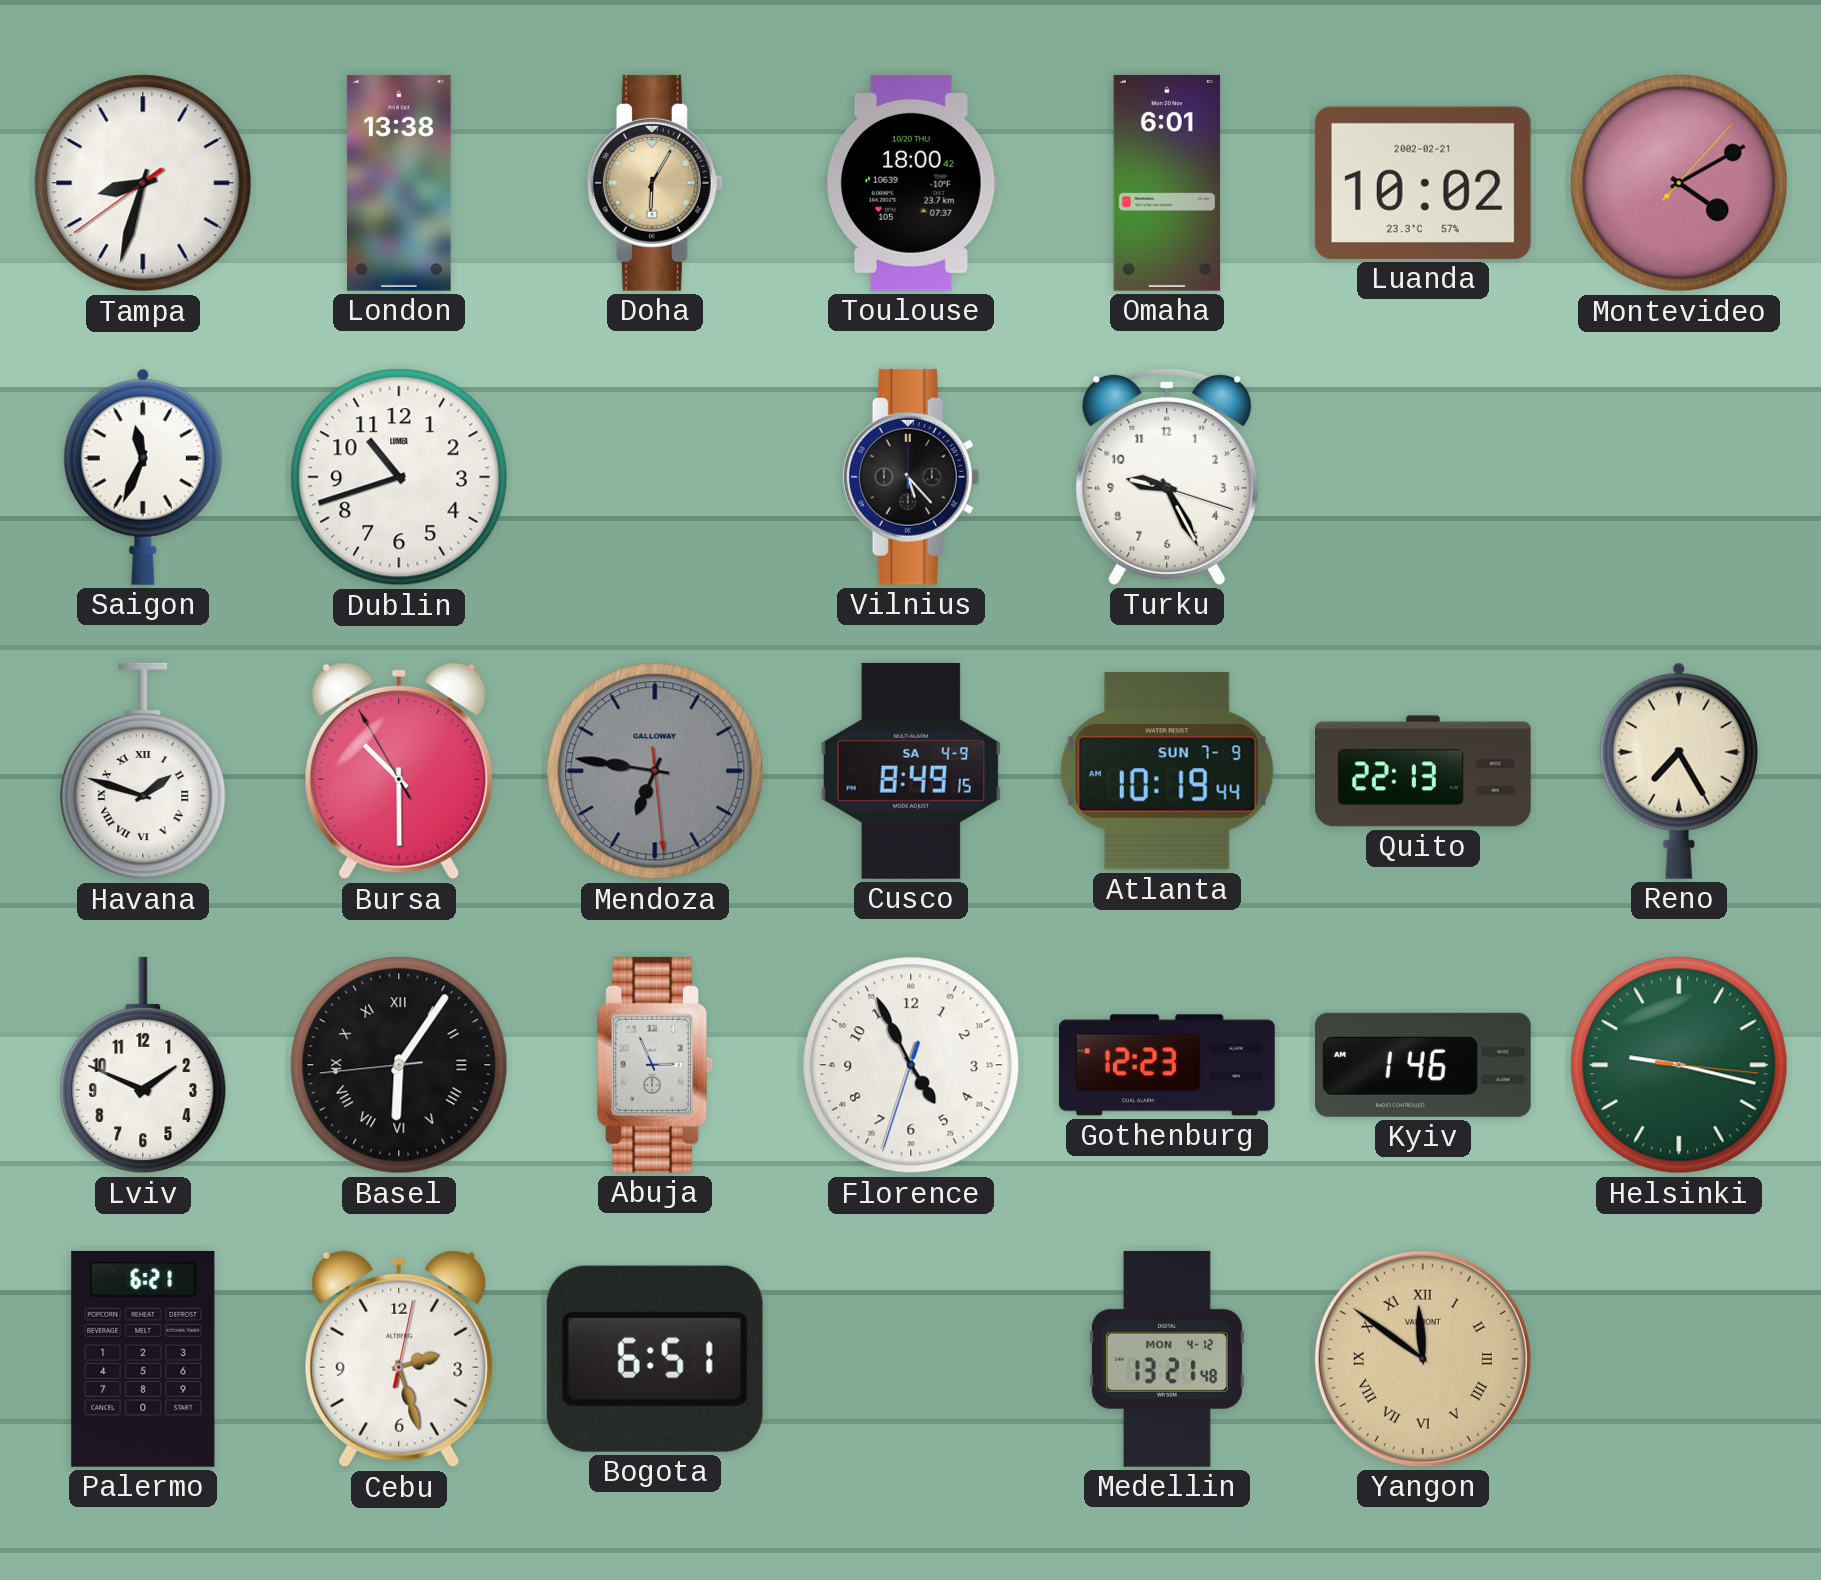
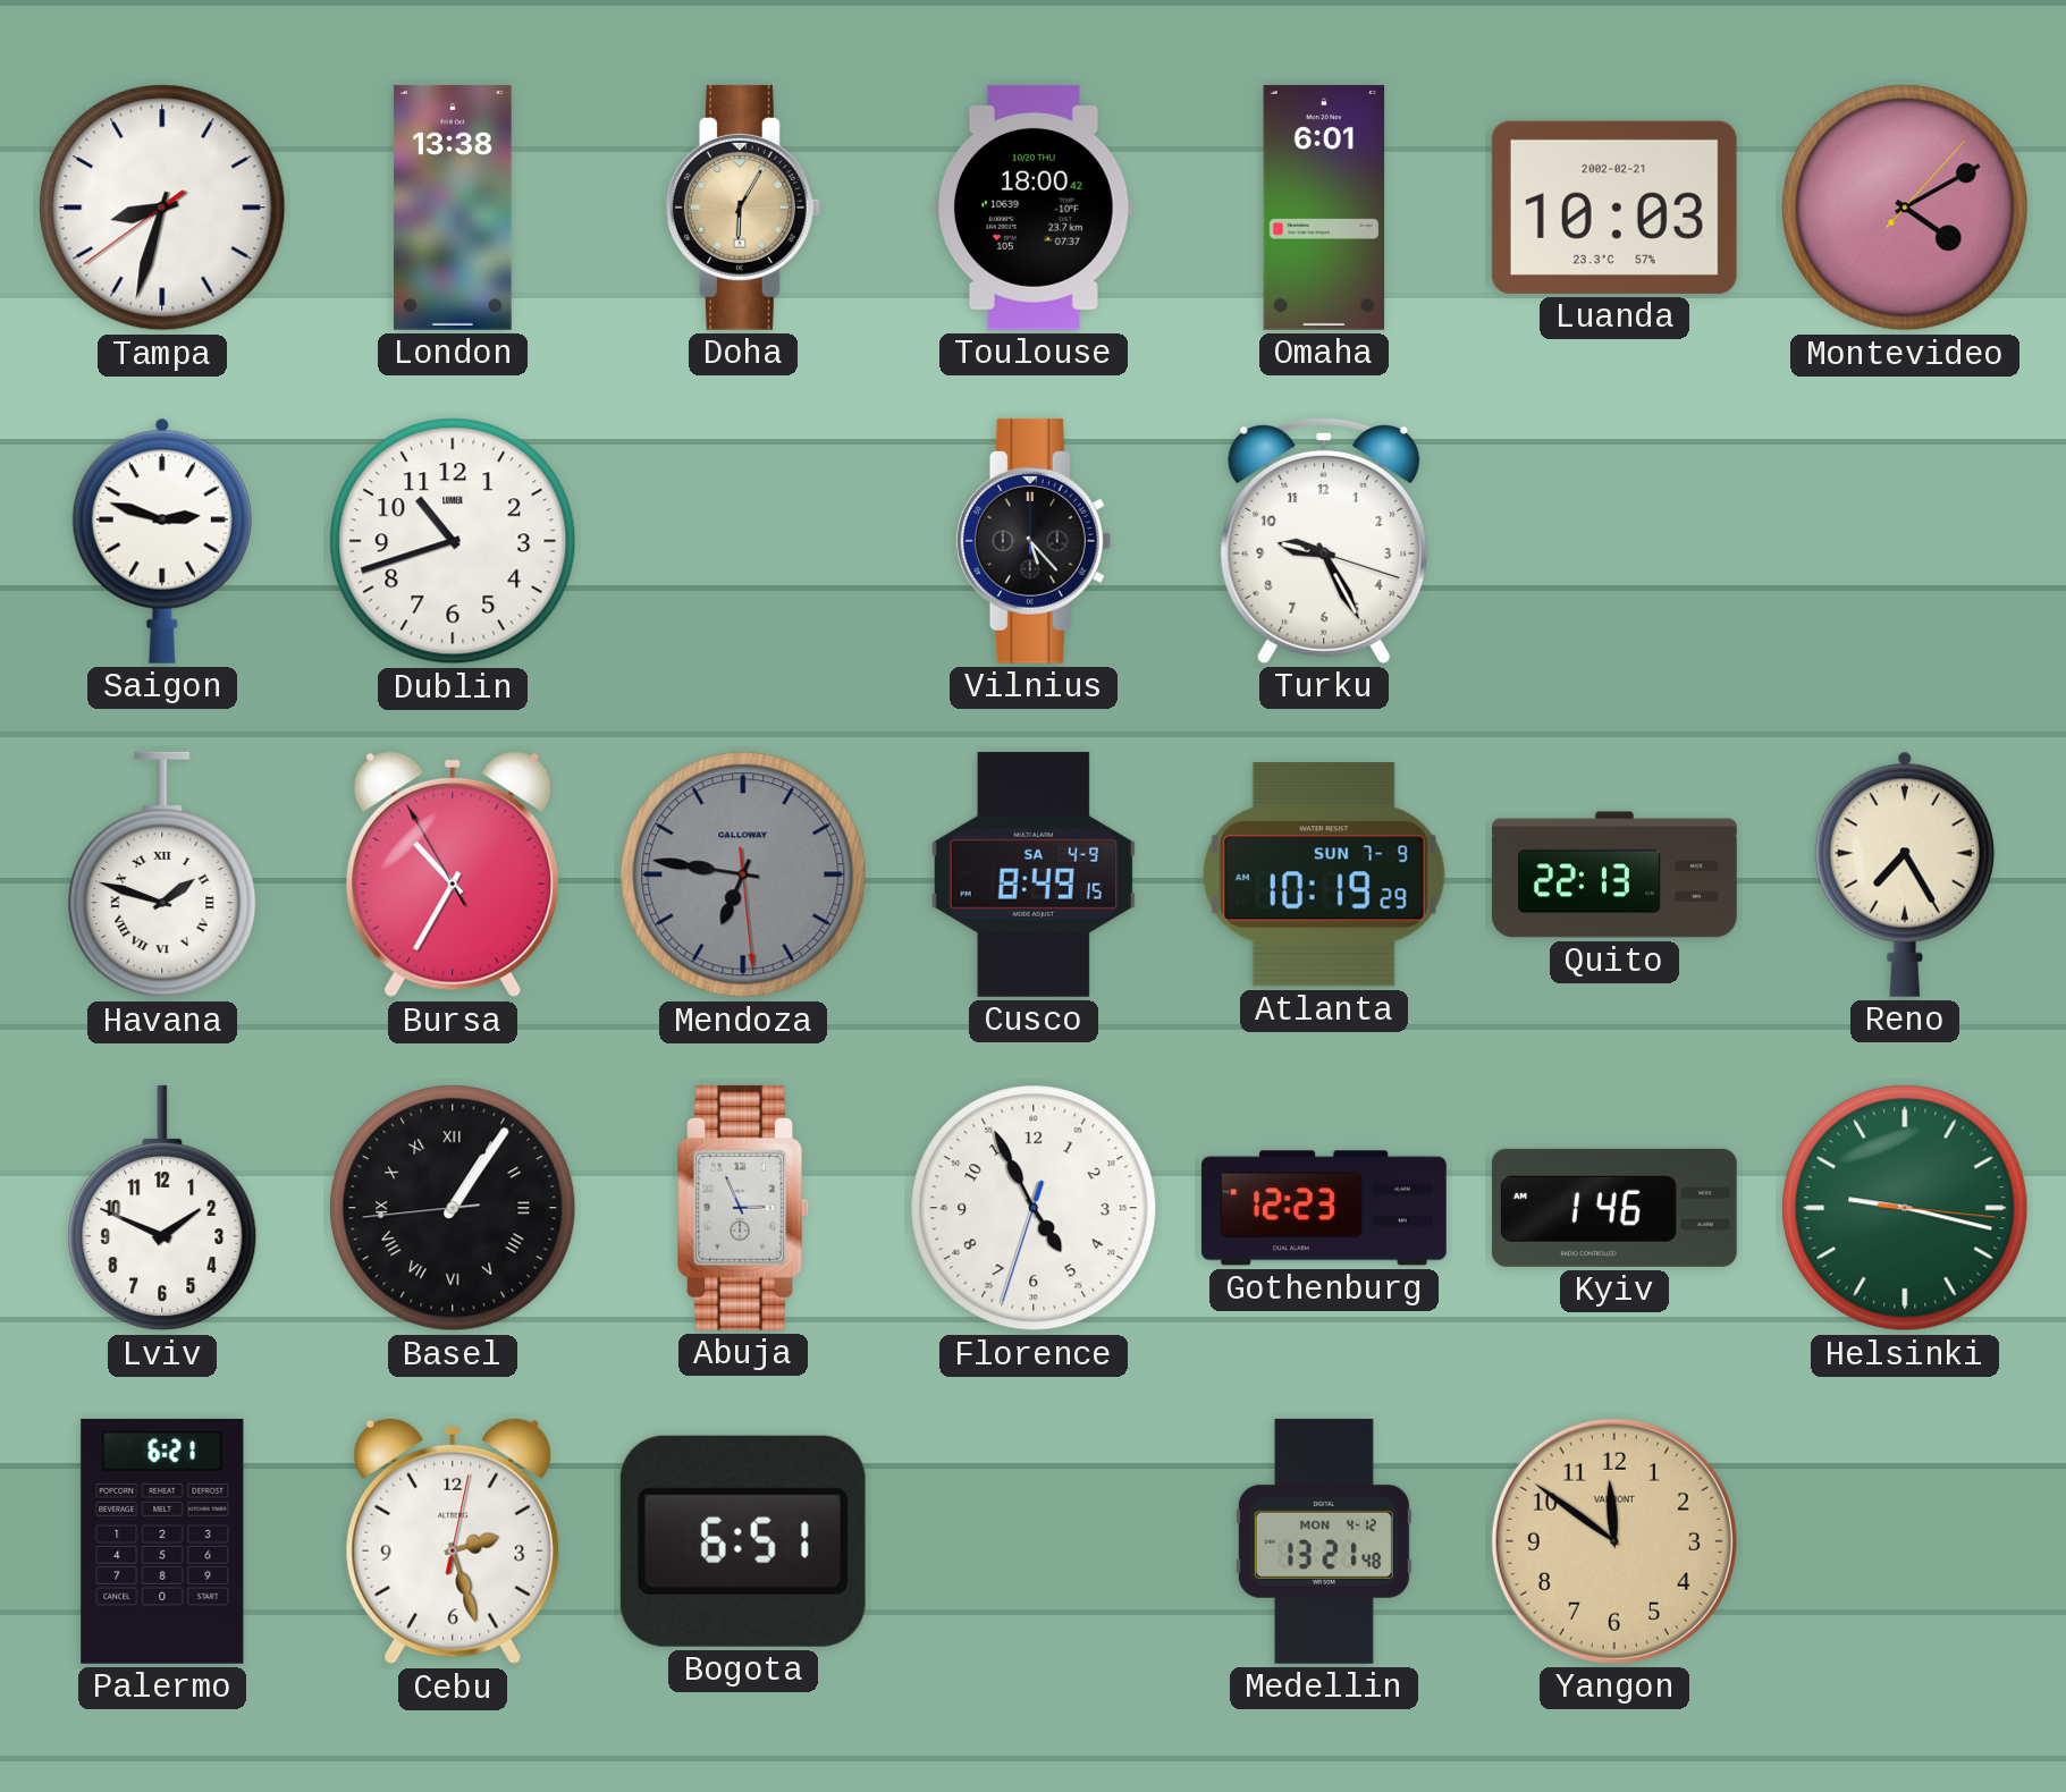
Luanda: 10:02 -> 10:03 (1614, 208)
Saigon: 11:34 -> 2:48 (162, 541)
Bursa: 10:29 -> 10:34 (453, 874)
Atlanta: 10:19:44 -> 10:19:29 (1324, 876)
Basel: 6:05 -> 1:05 (453, 1208)
Yangon numerals: Roman -> Arabic (1614, 1541)
